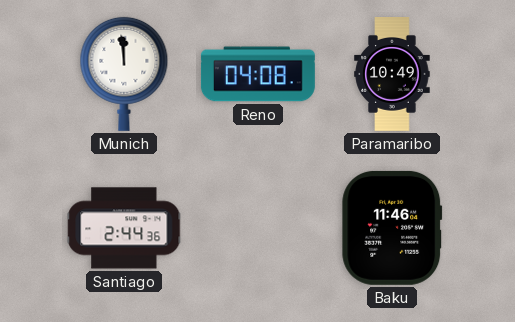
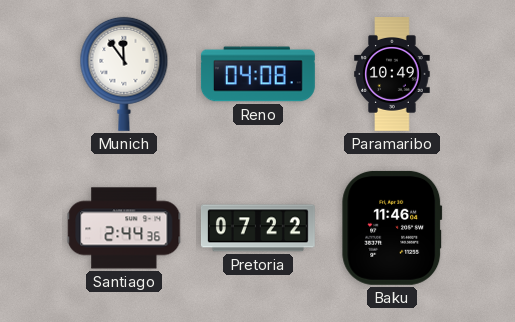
Munich: 11:59 -> 11:54 (124, 74)
Pretoria: none -> 07:22 (258, 228)
